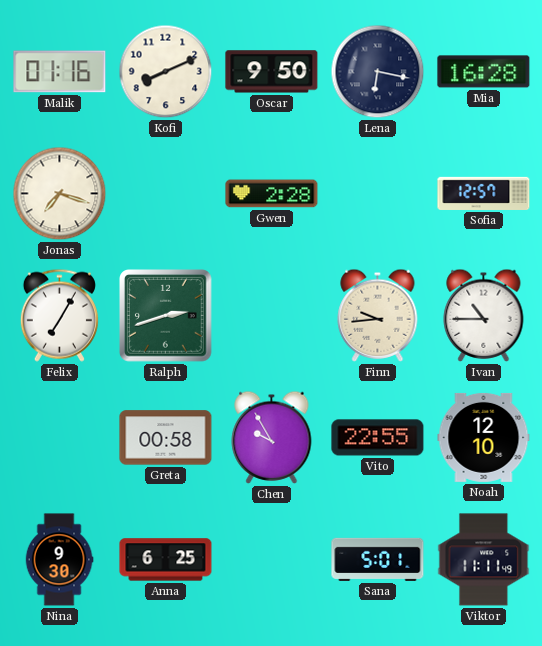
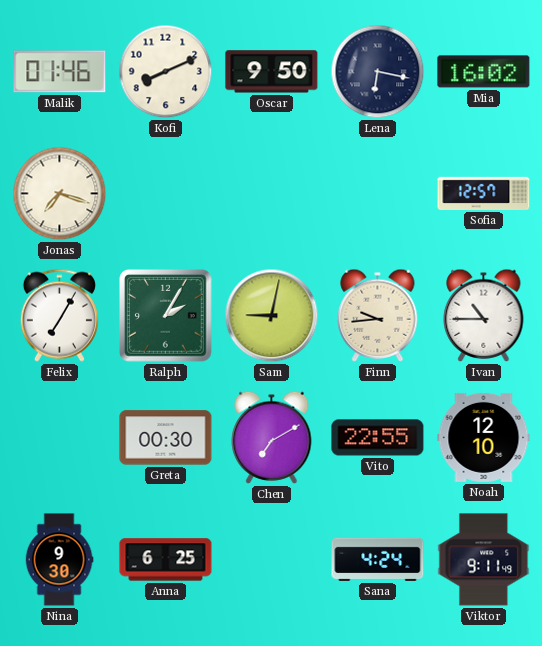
Malik: 01:16 -> 01:46 (60, 72)
Mia: 16:28 -> 16:02 (484, 72)
Gwen: 2:28 -> none (272, 194)
Ralph: 2:42 -> 2:05 (166, 316)
Sam: none -> 9:02 (272, 316)
Greta: 00:58 -> 00:30 (166, 438)
Chen: 9:55 -> 7:10 (272, 437)
Sana: 5:01 -> 4:24 (378, 559)
Viktor: 11:11 -> 9:11 (484, 560)
